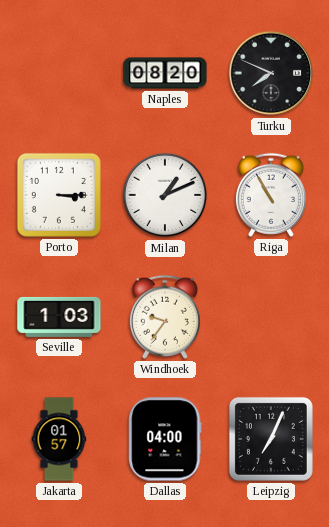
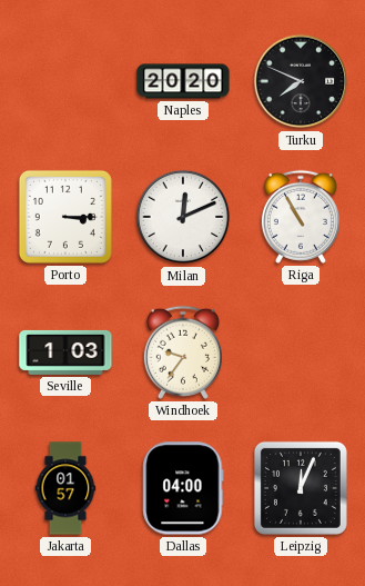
Naples: 08:20 -> 20:20 (183, 81)
Milan: 1:11 -> 12:11 (183, 217)
Leipzig: 7:04 -> 12:04 (301, 488)
